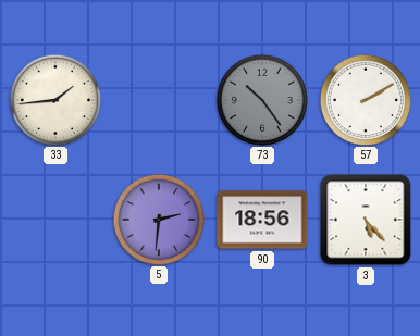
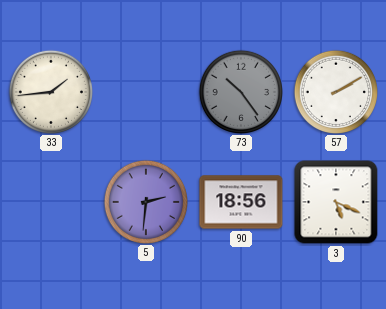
3: 5:23 -> 5:19 (336, 202)
